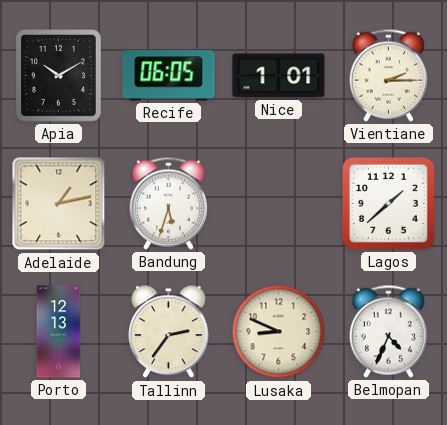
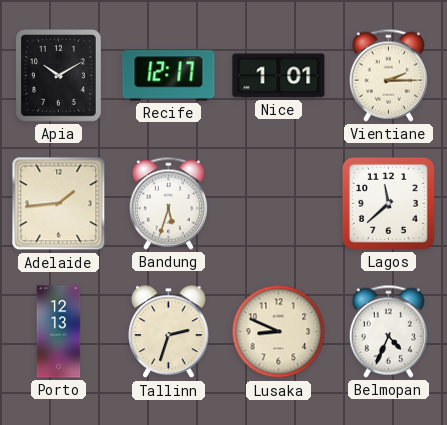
Recife: 06:05 -> 12:17 (169, 76)
Adelaide: 1:13 -> 1:44 (59, 204)
Lagos: 1:38 -> 11:38 (388, 203)
Tallinn: 2:36 -> 2:33 (169, 332)
